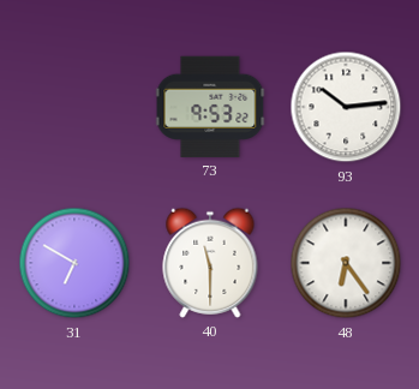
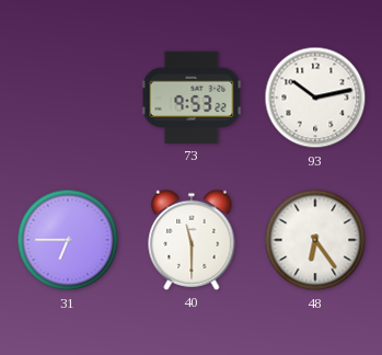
93: 10:14 -> 10:13 (315, 98)
31: 6:50 -> 6:45 (68, 240)
